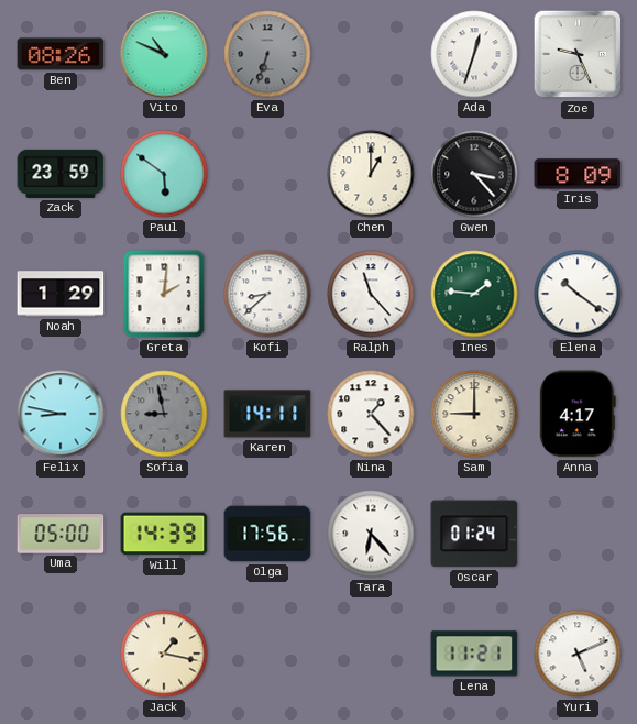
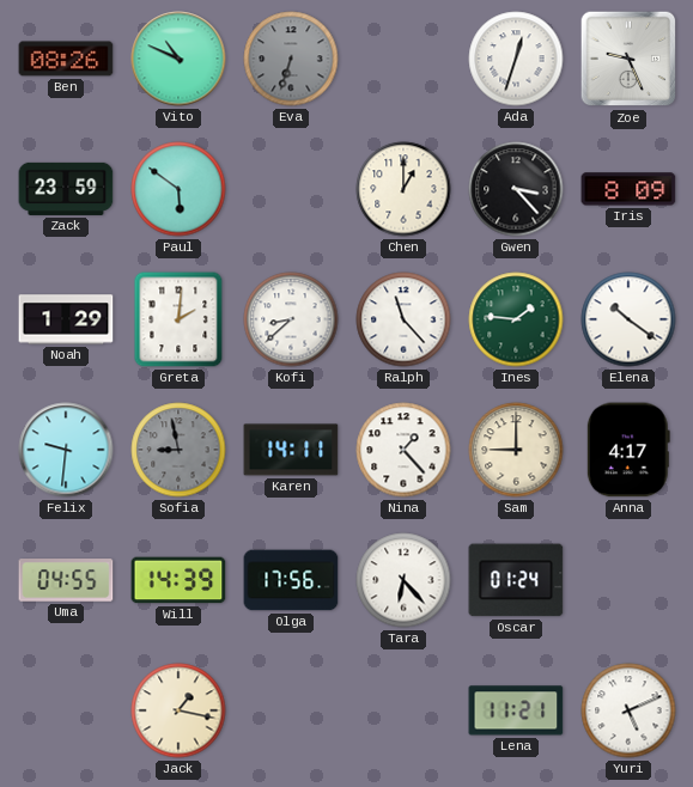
Felix: 8:47 -> 9:31 (66, 450)
Uma: 05:00 -> 04:55 (66, 580)
